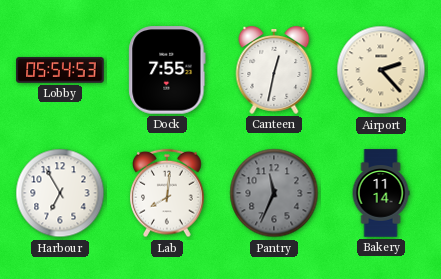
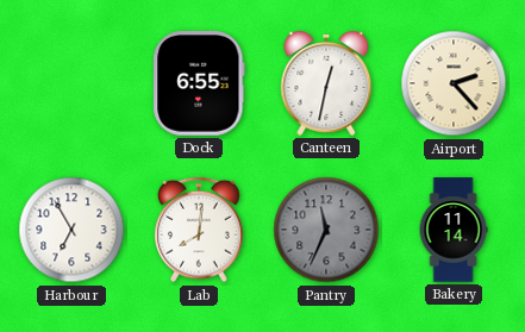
Lobby: 05:54 -> none (60, 70)
Dock: 7:55 -> 6:55 (199, 83)
